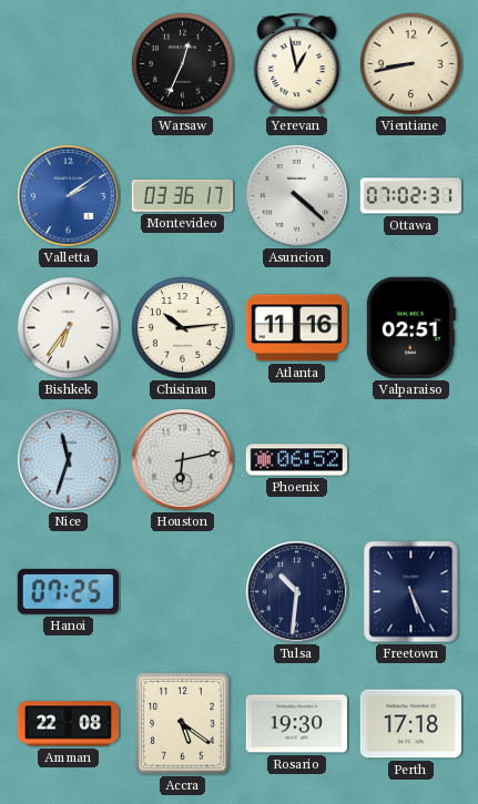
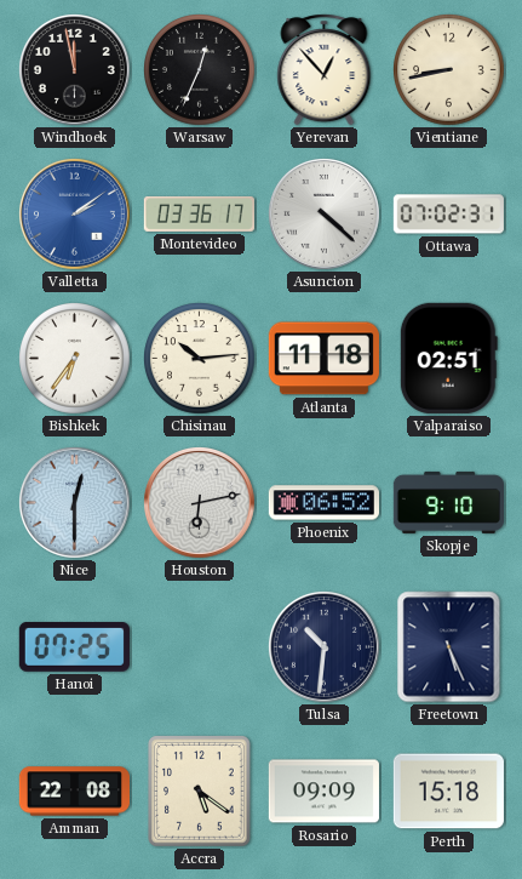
Windhoek: none -> 11:58 (74, 69)
Yerevan: 12:58 -> 12:53 (325, 70)
Atlanta: 11:16 -> 11:18 (323, 359)
Nice: 11:33 -> 12:30 (74, 502)
Skopje: none -> 9:10 (448, 502)
Rosario: 19:30 -> 09:09 (323, 792)
Perth: 17:18 -> 15:18 (448, 792)
